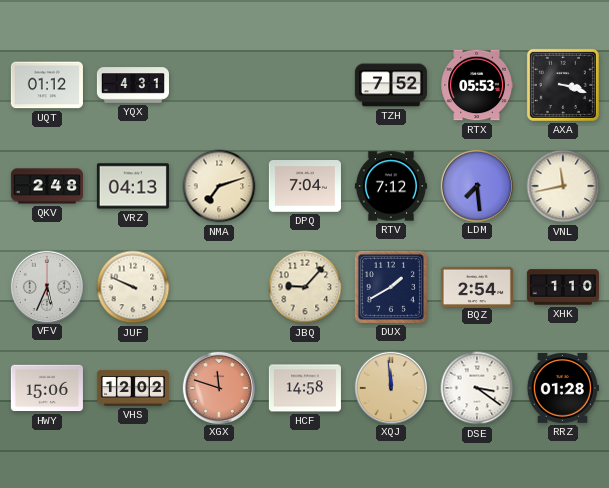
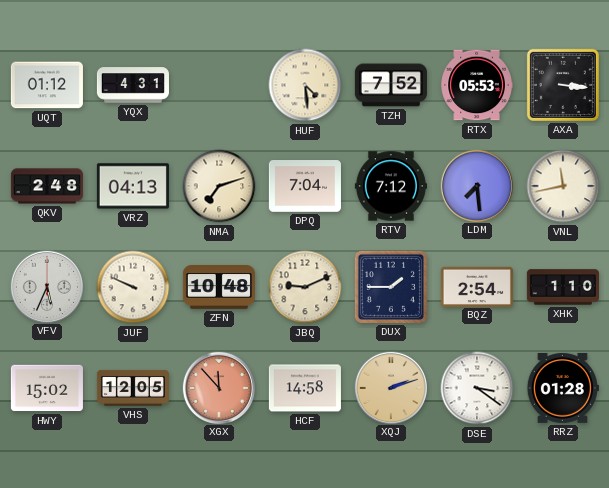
HUF: none -> 4:29 (305, 85)
AXA: 3:18 -> 3:16 (563, 85)
ZFN: none -> 10:48 (219, 287)
JBQ: 9:07 -> 9:11 (305, 287)
DUX: 1:40 -> 1:45 (391, 287)
HWY: 15:06 -> 15:02 (47, 388)
VHS: 12:02 -> 12:05 (133, 388)
XGX: 11:48 -> 11:53 (218, 387)
XQJ: 11:59 -> 2:12 (390, 387)
